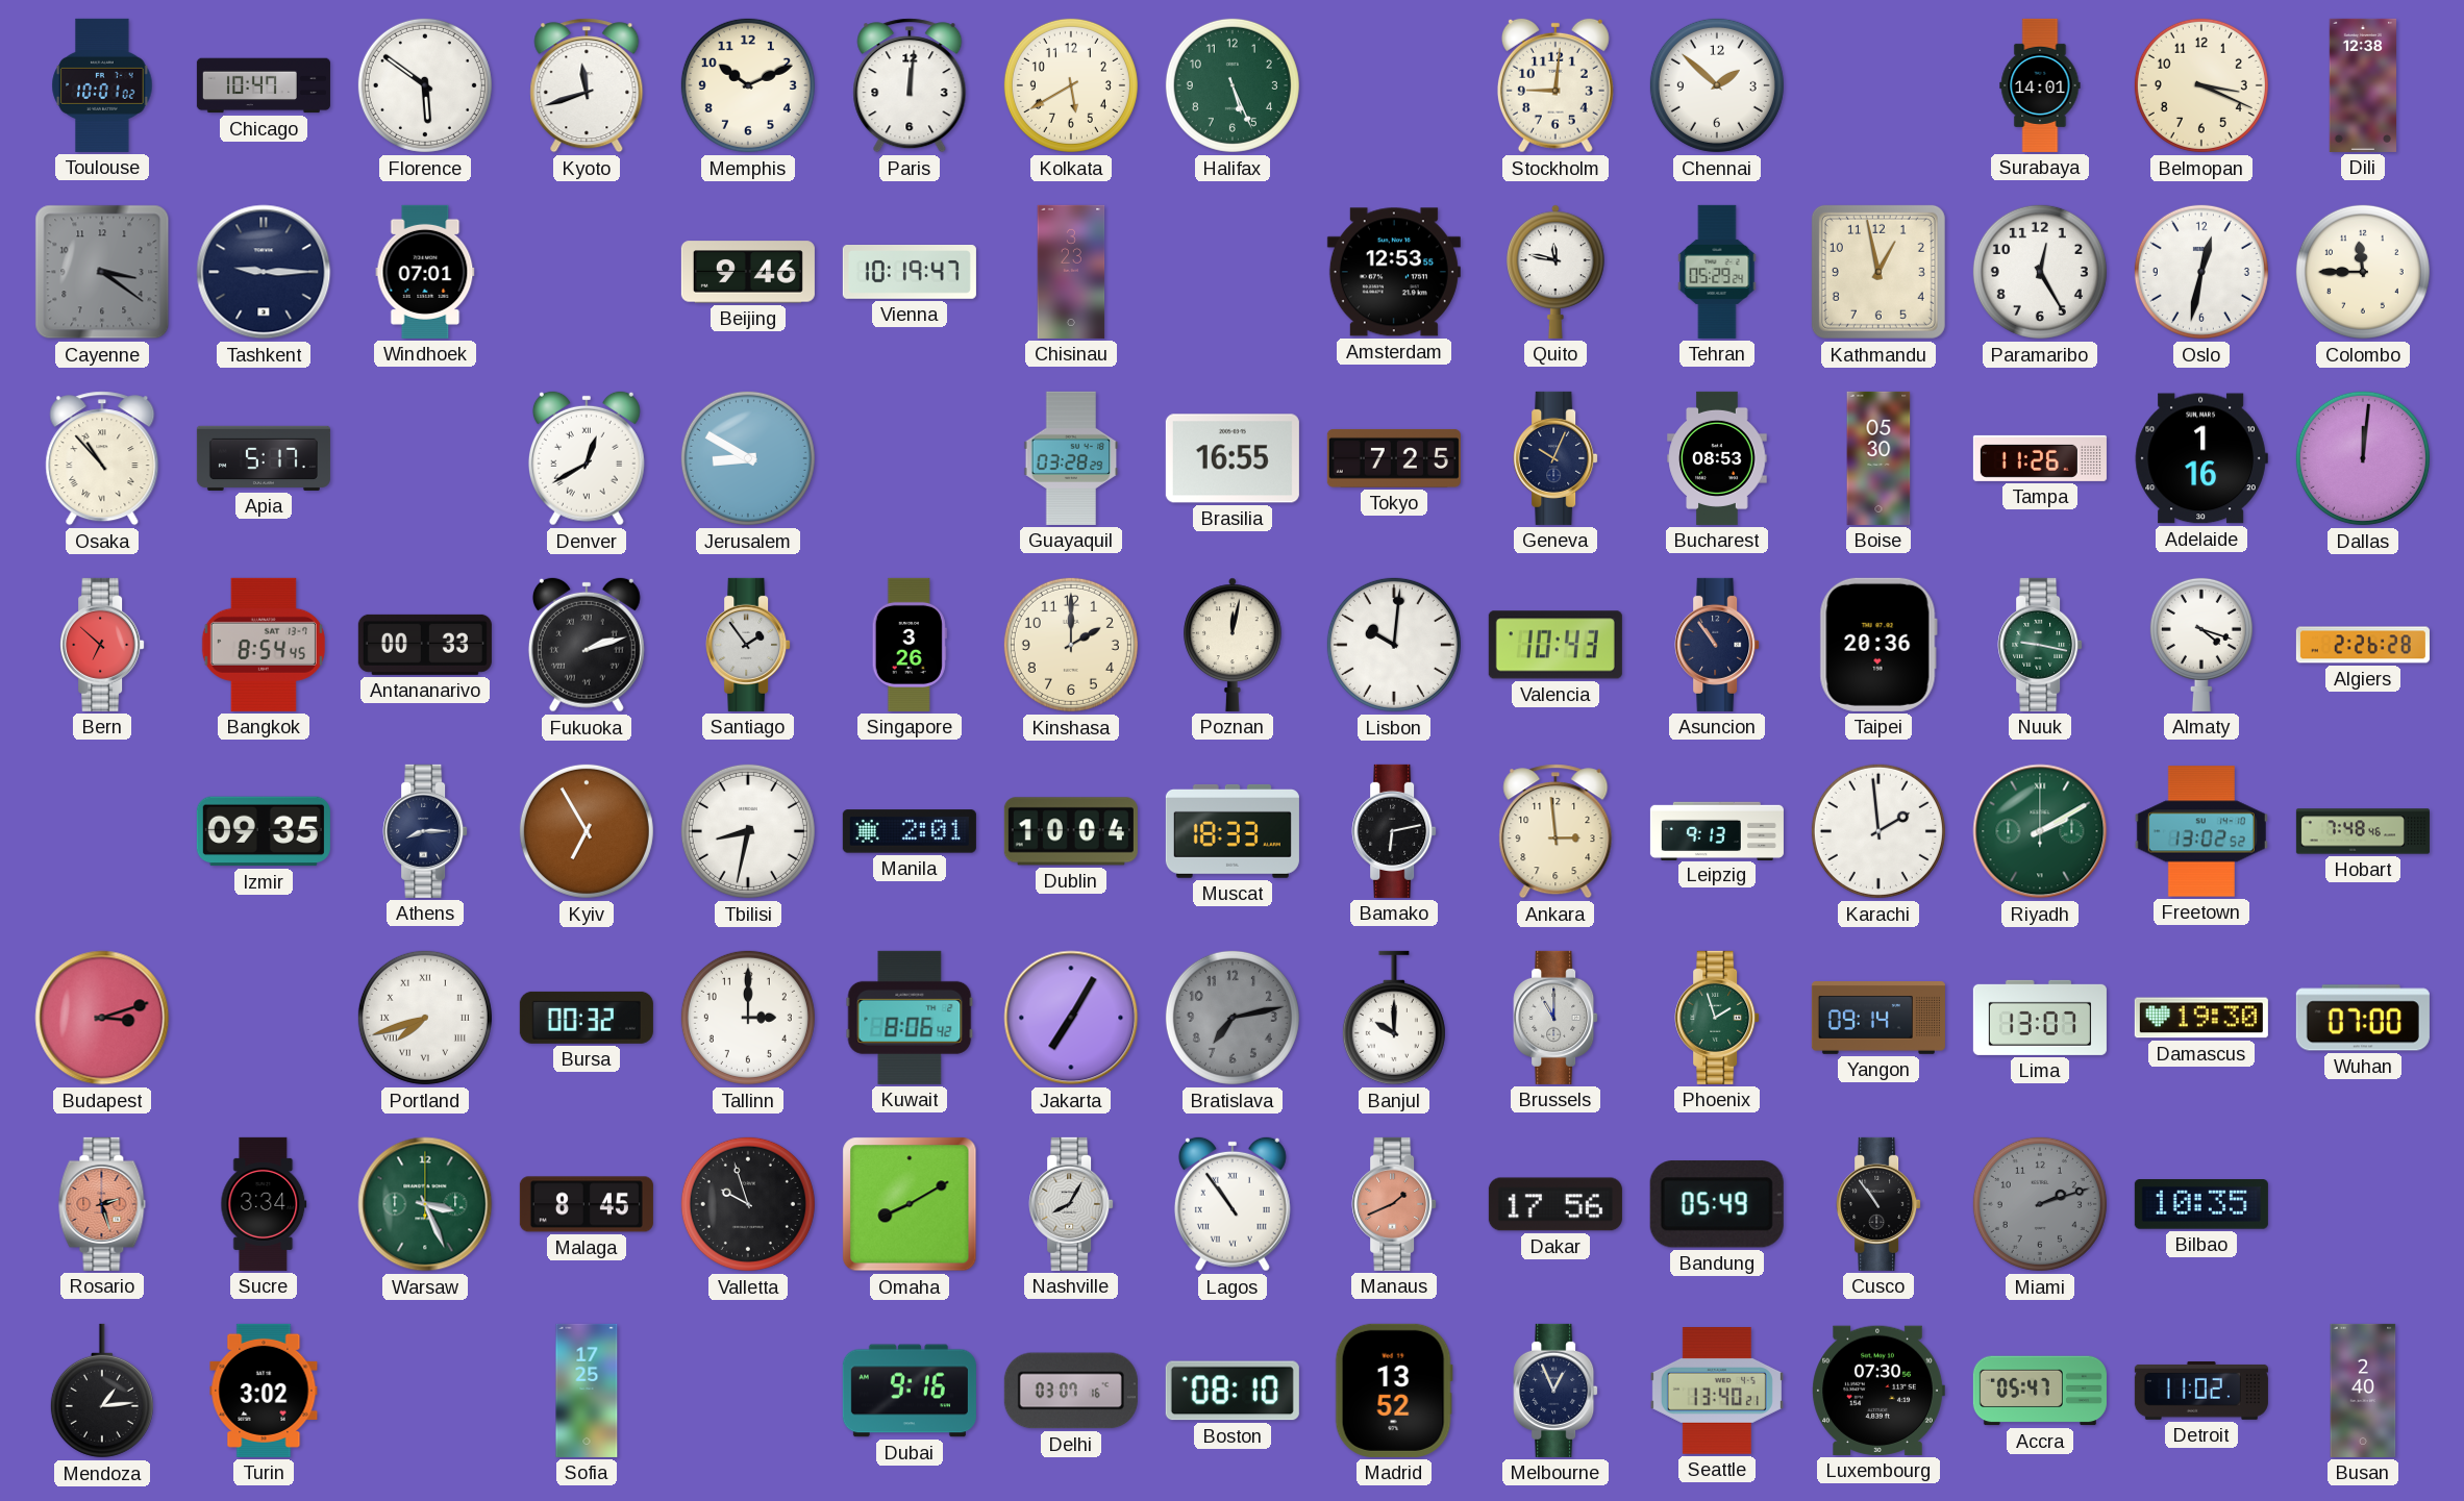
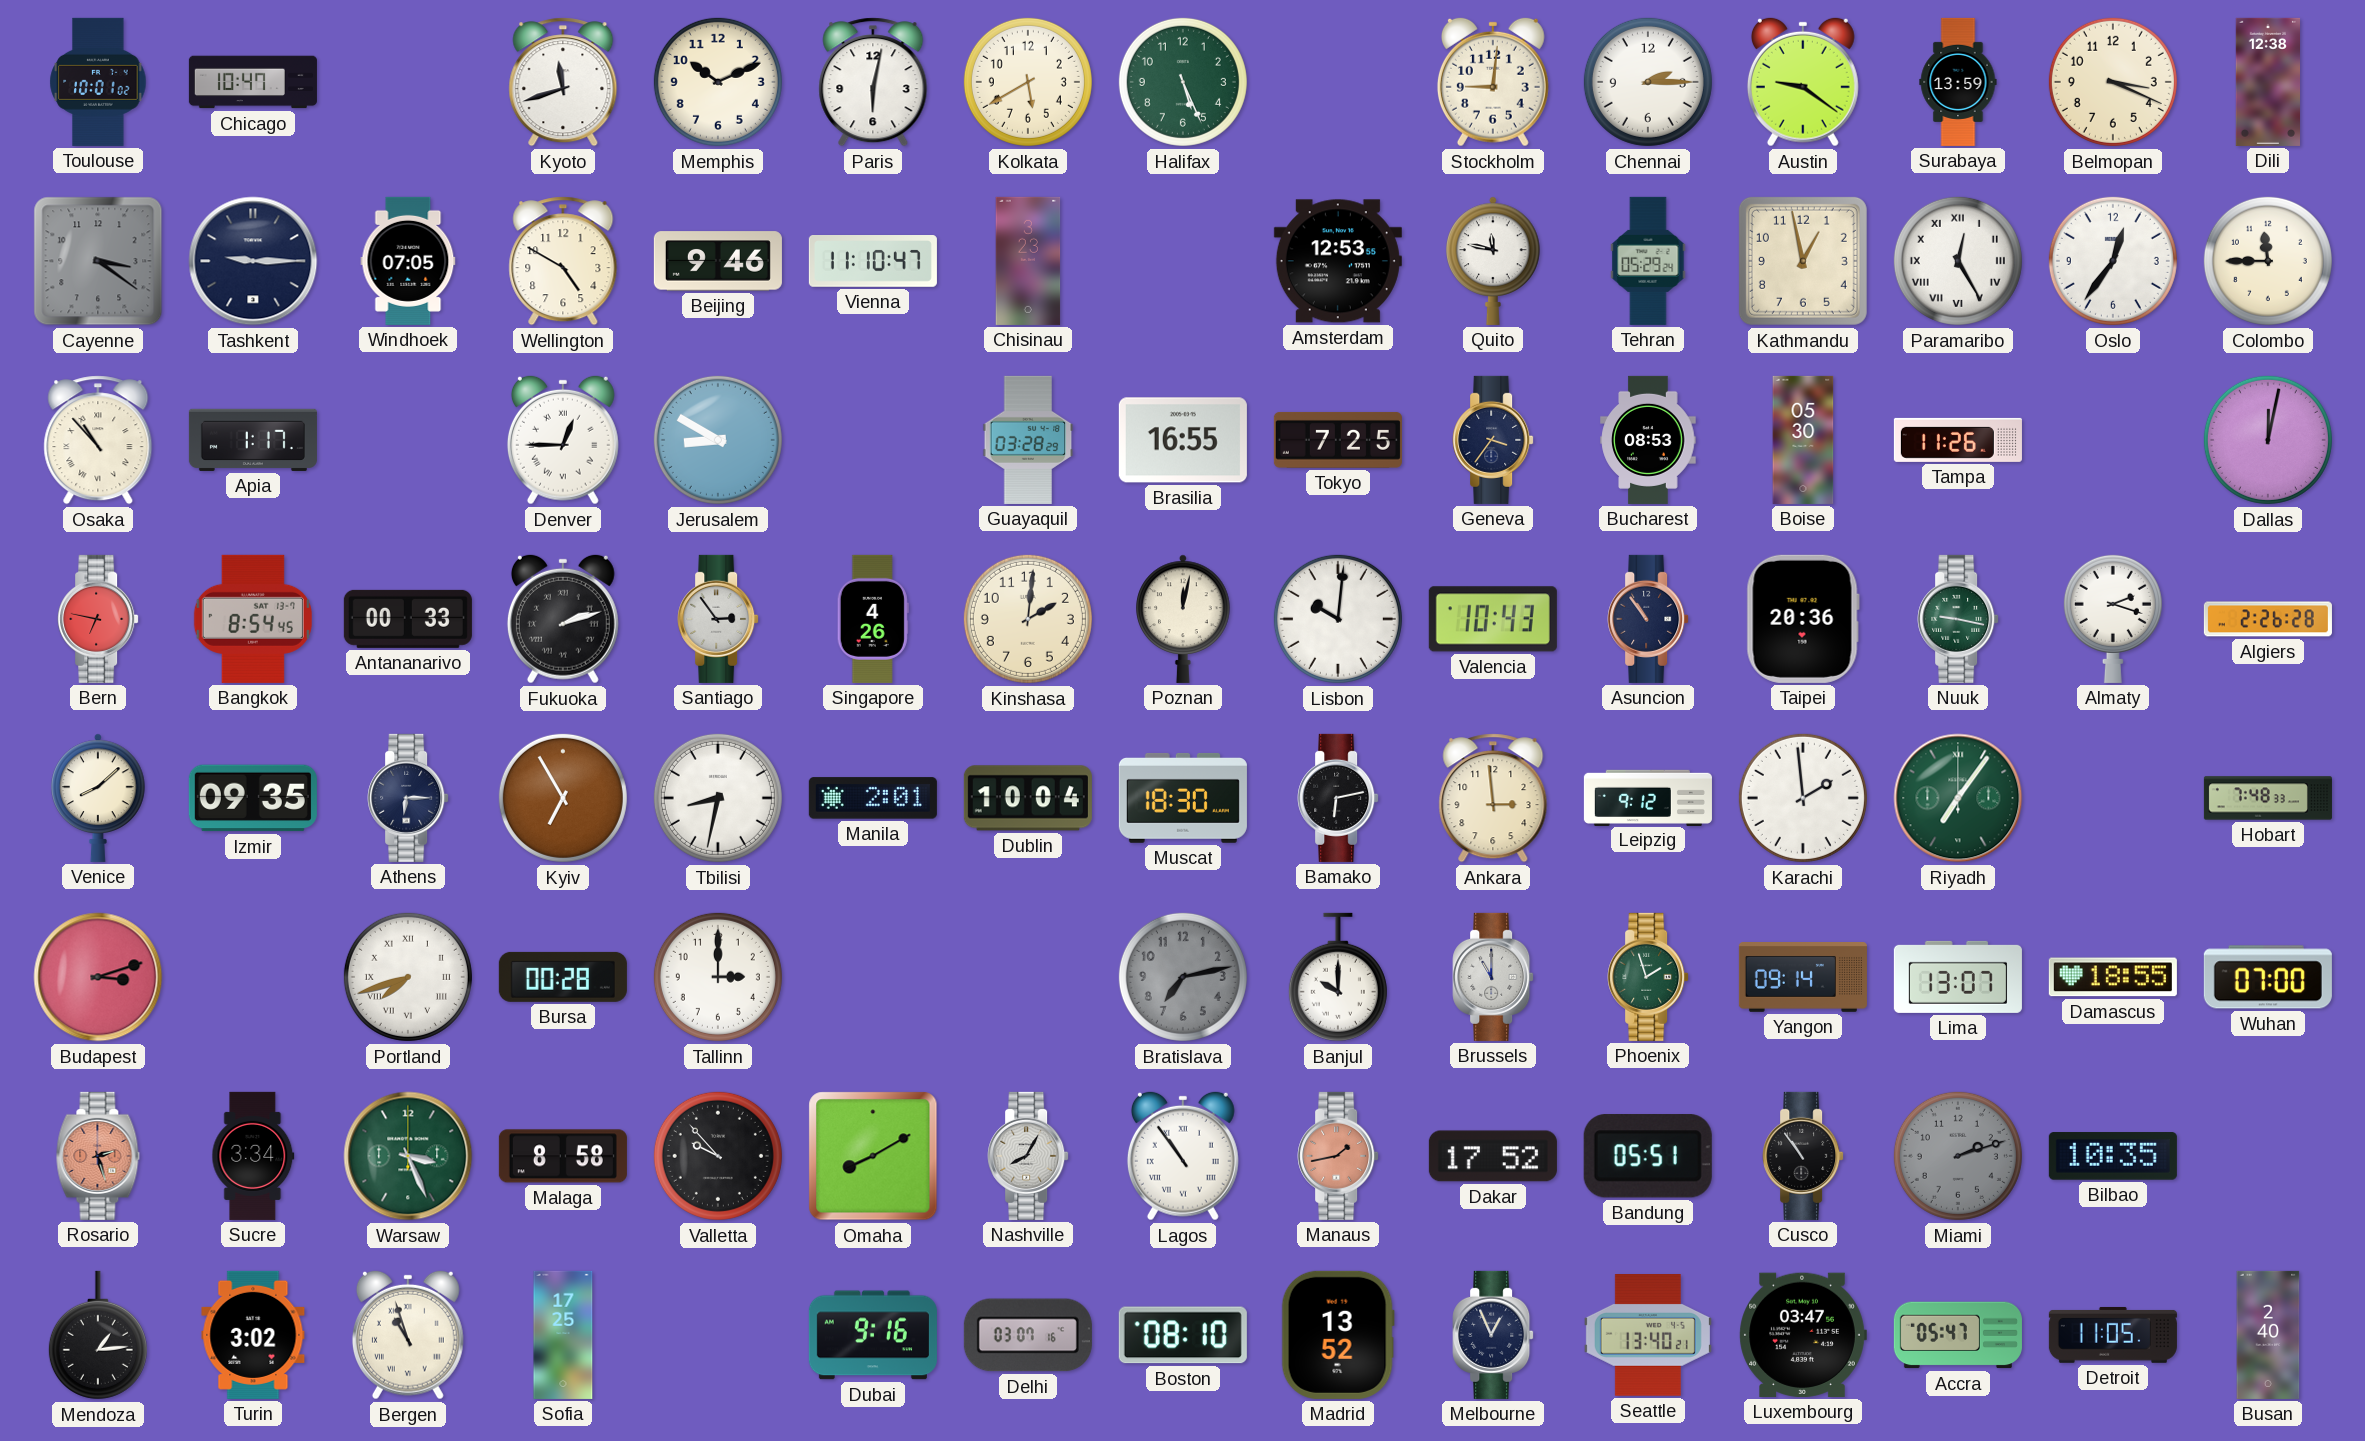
Florence: 5:51 -> none (425, 85)
Paris: 12:01 -> 6:02 (873, 82)
Chennai: 1:52 -> 2:15 (1648, 82)
Austin: none -> 9:21 (1803, 82)
Surabaya: 14:01 -> 13:59 (1958, 82)
Windhoek: 07:01 -> 07:05 (408, 261)
Wellington: none -> 4:50 (563, 261)
Vienna: 10:19 -> 11:10 (873, 262)
Paramaribo numerals: Arabic -> Roman (1958, 261)
Oslo: 12:32 -> 12:36 (2113, 261)
Apia: 5:17 -> 1:17 (253, 440)
Denver: 12:40 -> 12:45 (563, 440)
Geneva: 10:04 -> 3:36 (1493, 440)
Adelaide: 1:16 -> none (2201, 458)
Dallas: 12:01 -> 12:02 (2268, 440)
Bern: 6:52 -> 6:47 (98, 619)
Santiago: 1:54 -> 2:54 (718, 619)
Singapore: 3:26 -> 4:26 (873, 619)
Kinshasa: 2:00 -> 2:01 (1028, 619)
Almaty: 4:18 -> 2:18 (2113, 618)
Venice: none -> 8:08 (98, 798)
Athens: 8:15 -> 6:15 (408, 798)
Muscat: 18:33 -> 18:30 (1183, 798)
Leipzig: 9:13 -> 9:12 (1648, 797)
Riyadh: 2:10 -> 7:06 (1958, 798)
Freetown: 13:02 -> none (2201, 831)
Hobart: 7:48:46 -> 7:48:33 (2268, 798)
Bursa: 00:32 -> 00:28 (563, 977)
Kuwait: 8:06 -> none (910, 1018)
Jakarta: 7:05 -> none (1071, 1018)
Damascus: 19:30 -> 18:55 (2113, 977)
Malaga: 8:45 -> 8:58 (563, 1156)
Valletta: 9:57 -> 9:53 (718, 1156)
Manaus: 1:41 -> 1:43 (1338, 1156)
Dakar: 17:56 -> 17:52 (1493, 1156)
Bandung: 05:49 -> 05:51 (1648, 1156)
Bergen: none -> 10:57 (408, 1335)
Luxembourg: 07:30 -> 03:47 (1803, 1335)
Detroit: 11:02 -> 11:05 (2113, 1335)
